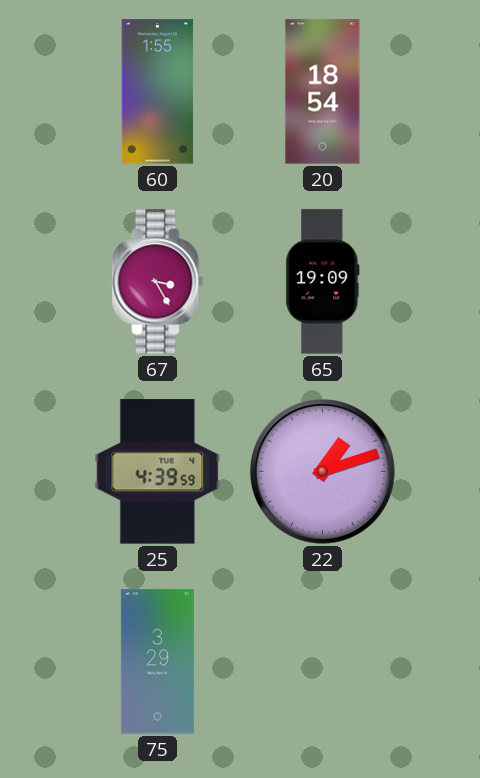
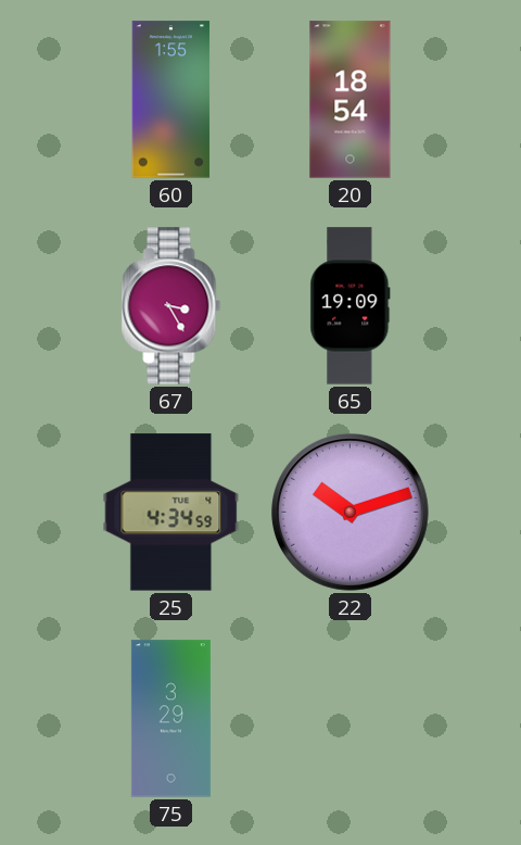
25: 4:39 -> 4:34 (171, 513)
22: 1:12 -> 10:12 (350, 512)
